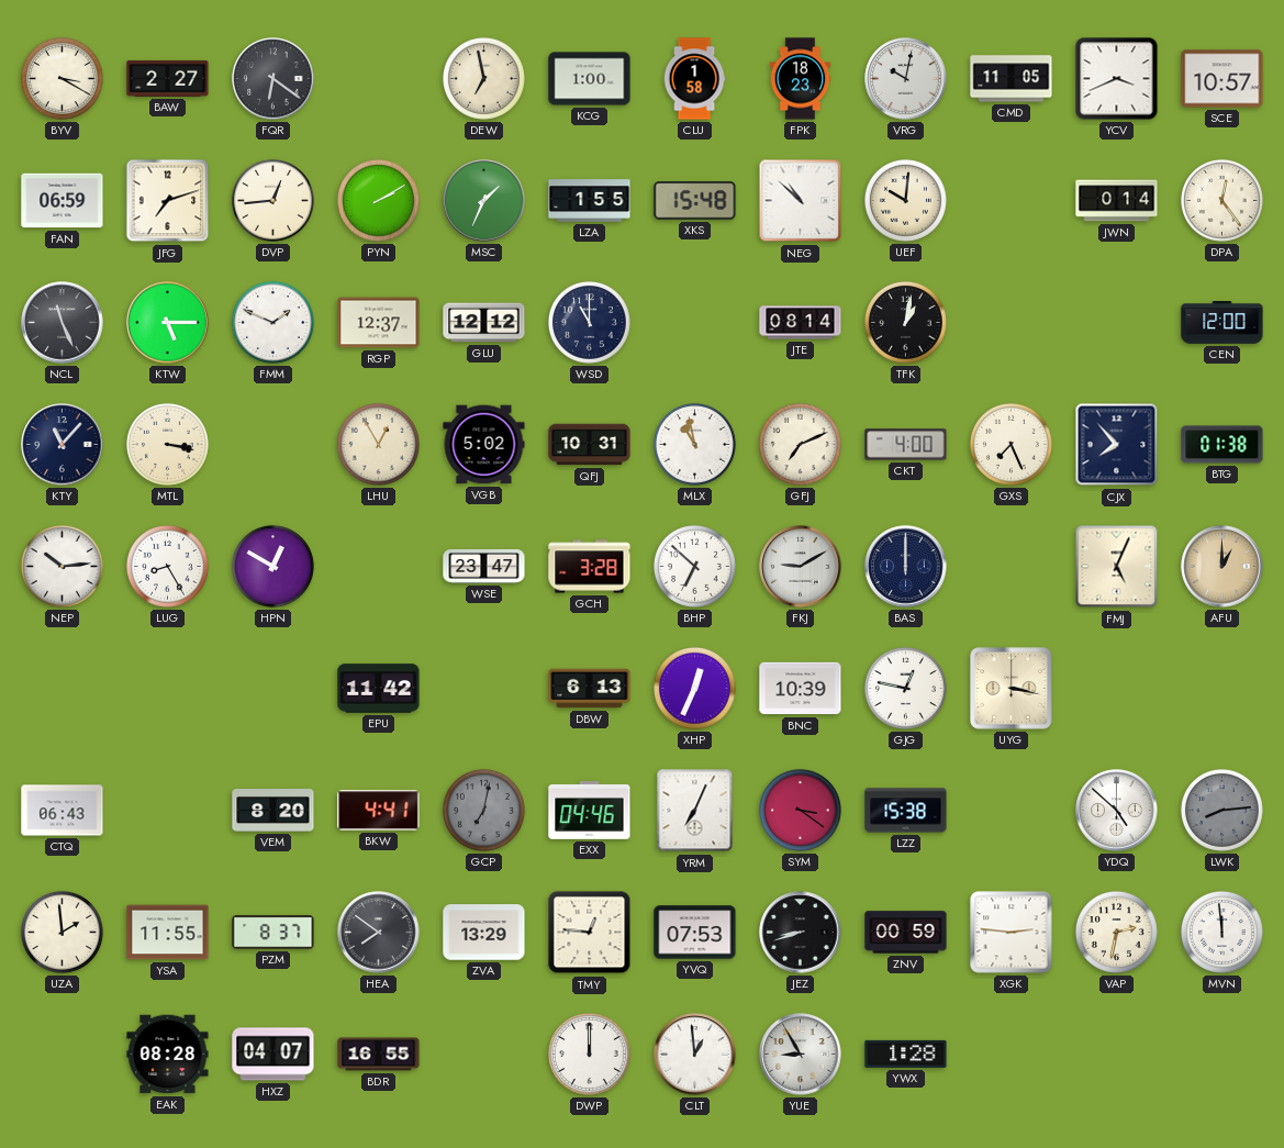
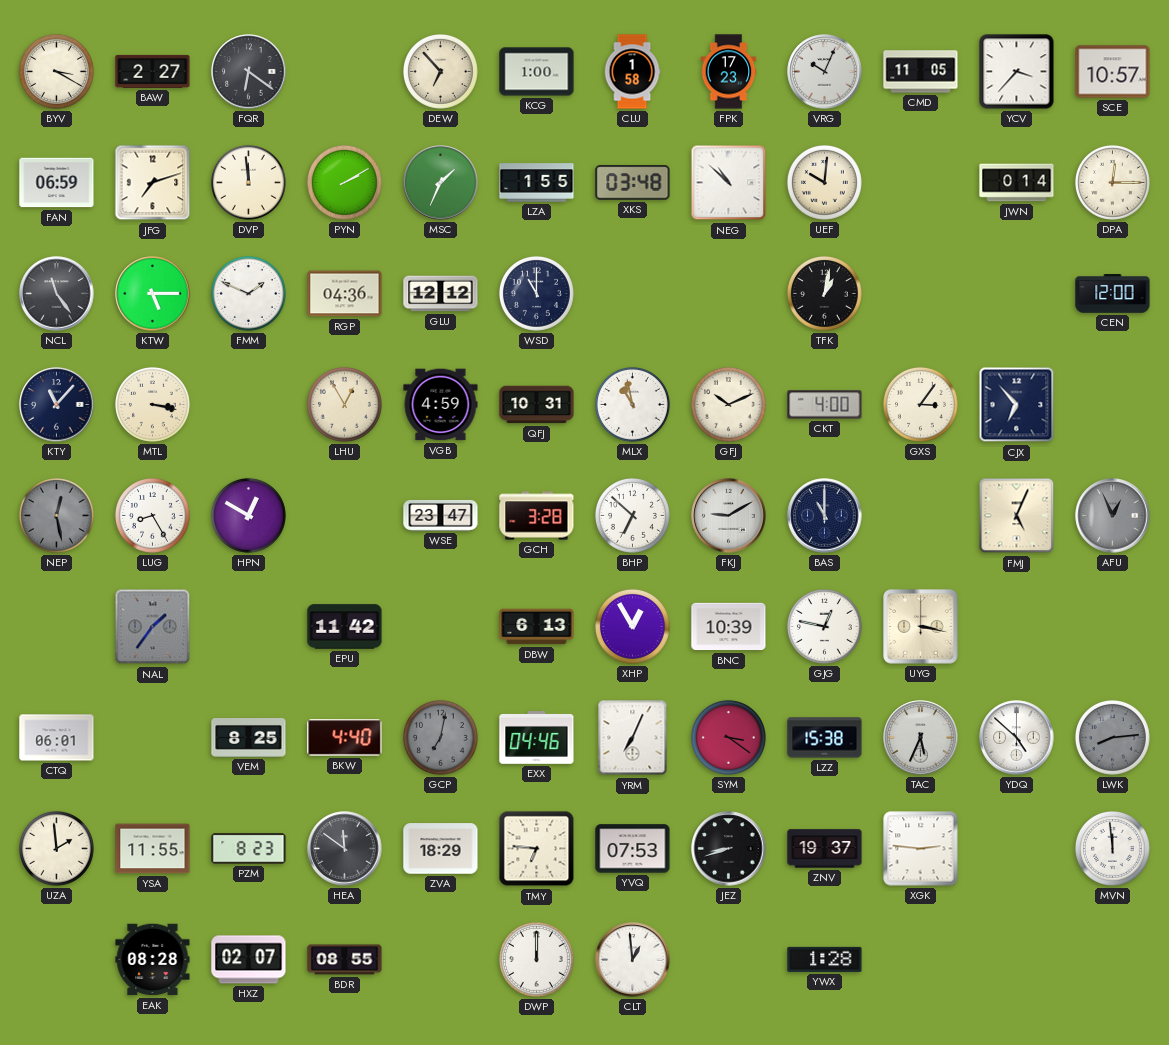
DEW: 6:58 -> 6:53 (440, 71)
FPK: 18:23 -> 17:23 (729, 72)
VRG: 10:02 -> 10:04 (825, 72)
YCV: 3:41 -> 3:37 (1017, 72)
DVP: 12:44 -> 11:59 (248, 182)
XKS: 15:48 -> 03:48 (633, 183)
DPA: 12:24 -> 12:15 (1112, 182)
NCL: 11:26 -> 11:24 (57, 294)
RGP: 12:37 -> 04:36 (345, 294)
JTE: 08:14 -> none (801, 323)
VGB: 5:02 -> 4:59 (441, 405)
GFJ: 7:11 -> 10:11 (728, 404)
GXS: 7:26 -> 3:06 (920, 404)
CJX: 7:53 -> 6:53 (1017, 405)
BTG: 01:38 -> none (1222, 445)
NEP: 10:14 -> 12:28 (56, 515)
NEP dial: white -> grey (56, 515)
BAS: 12:00 -> 11:00 (825, 516)
AFU: 1:00 -> 12:56 (1113, 516)
AFU dial: champagne -> grey (1113, 516)
NAL: none -> 1:36 (153, 627)
XHP: 12:34 -> 12:55 (632, 626)
CTQ: 06:43 -> 06:01 (57, 738)
VEM: 8:20 -> 8:25 (249, 738)
BKW: 4:41 -> 4:40 (345, 738)
TAC: none -> 5:34 (921, 738)
PZM: 8:37 -> 8:23 (249, 849)
HEA: 7:51 -> 11:51 (345, 849)
ZVA: 13:29 -> 18:29 (441, 849)
TMY: 12:46 -> 6:46 (537, 849)
ZNV: 00:59 -> 19:37 (825, 849)
VAP: 2:32 -> none (1116, 932)
HXZ: 04:07 -> 02:07 (249, 960)
BDR: 16:55 -> 08:55 (345, 960)
YUE: 8:55 -> none (801, 1055)
